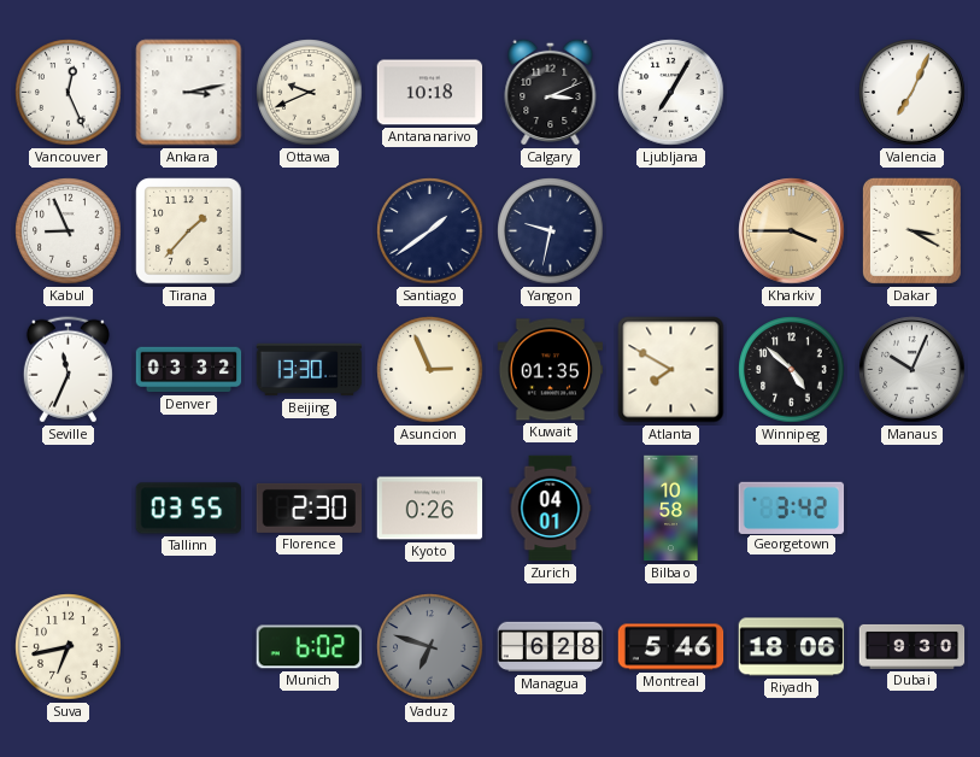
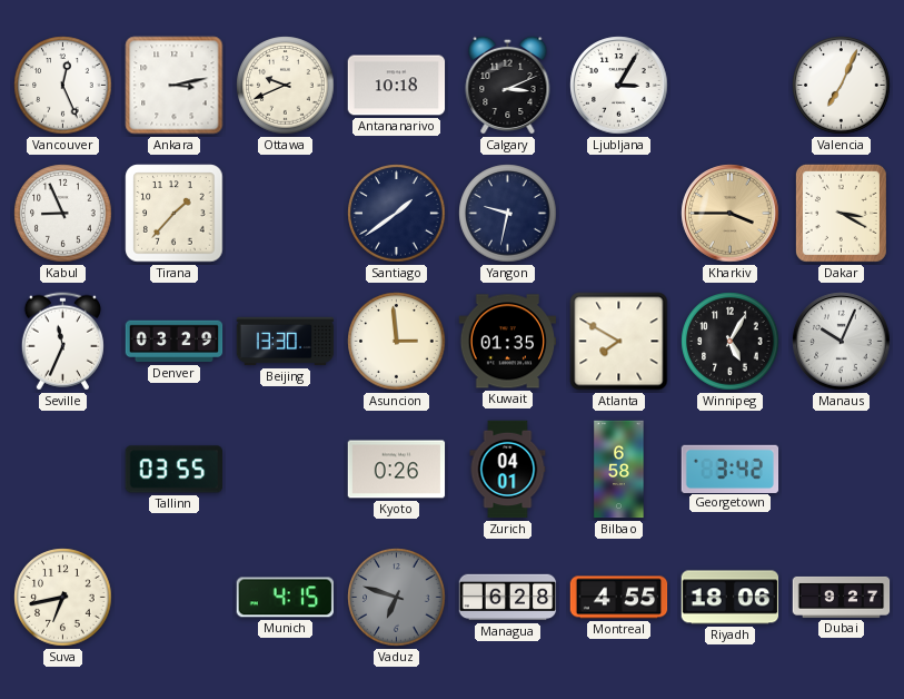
Ljubljana: 7:05 -> 3:05 (619, 86)
Denver: 03:32 -> 03:29 (175, 342)
Asuncion: 2:56 -> 2:59 (397, 342)
Winnipeg: 4:52 -> 5:05 (731, 342)
Florence: 2:30 -> none (310, 507)
Bilbao: 10:58 -> 6:58 (619, 470)
Munich: 6:02 -> 4:15 (285, 598)
Montreal: 5:46 -> 4:55 (619, 598)
Dubai: 9:30 -> 9:27 (842, 597)
